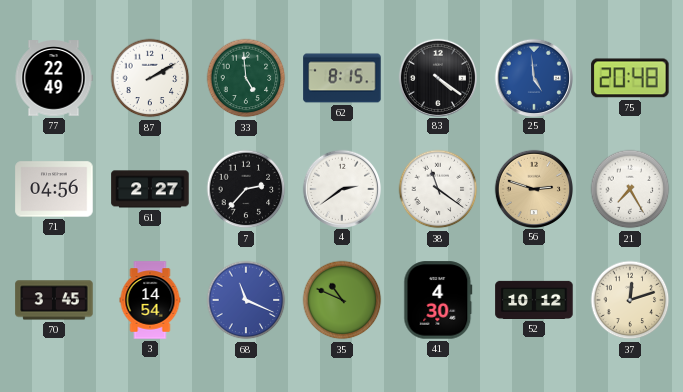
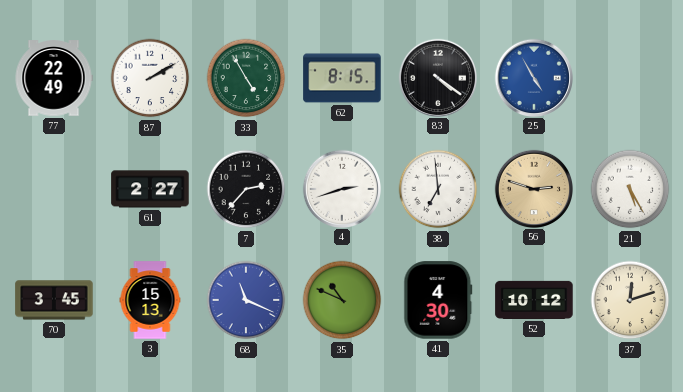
33: 4:59 -> 4:55 (246, 78)
25: 4:59 -> 4:55 (533, 77)
75: 20:48 -> none (630, 78)
71: 04:56 -> none (54, 189)
4: 2:39 -> 2:42 (341, 188)
38: 11:21 -> 6:59 (438, 189)
21: 7:25 -> 5:25 (630, 189)
3: 14:54 -> 15:13 (150, 300)
